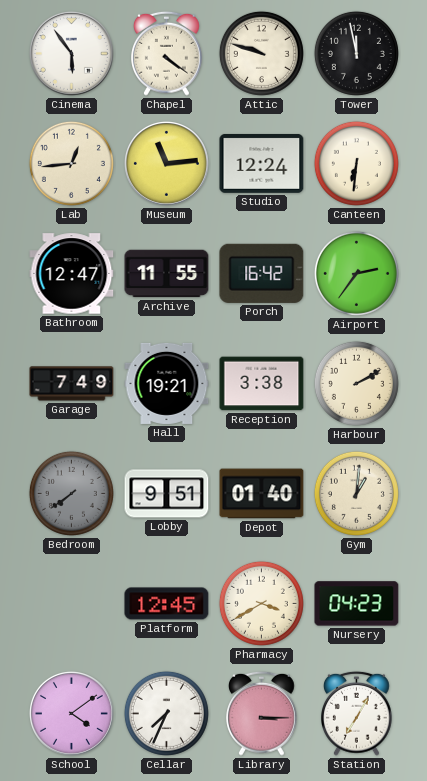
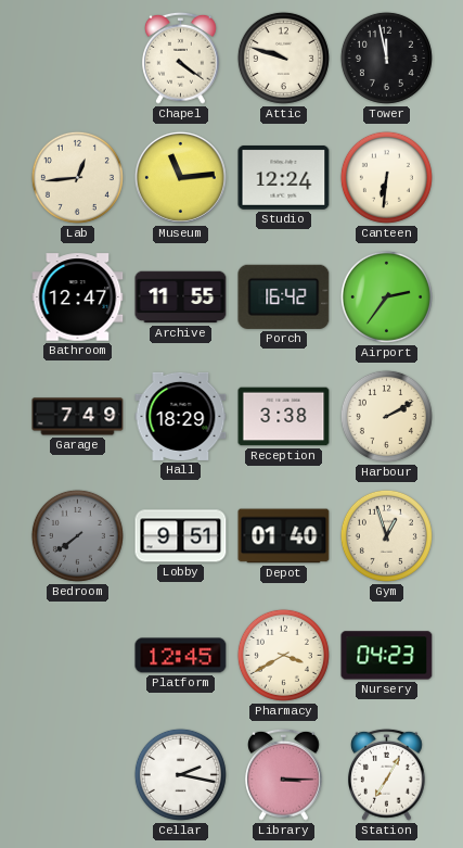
Cinema: 5:54 -> none (71, 53)
Hall: 19:21 -> 18:29 (181, 416)
Gym: 1:01 -> 12:57 (386, 535)
School: 4:09 -> none (71, 713)
Cellar: 7:34 -> 2:17 (180, 774)
